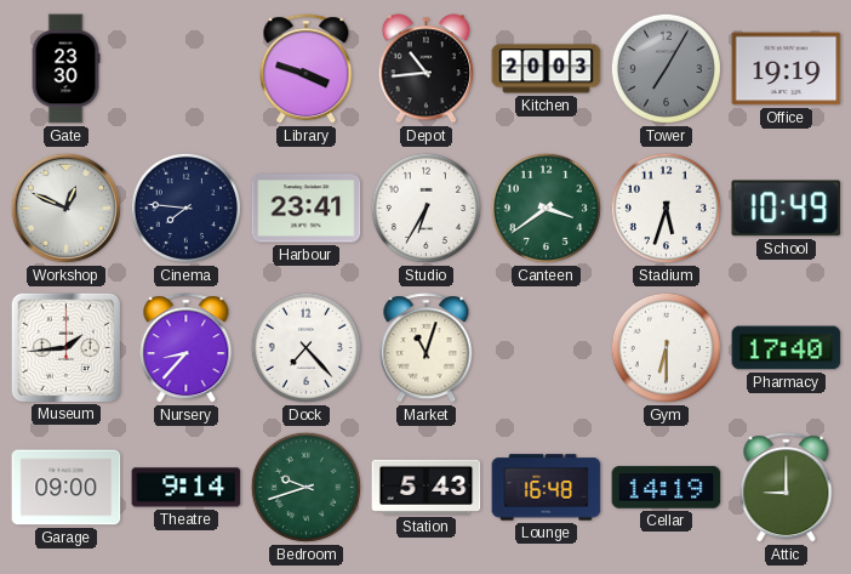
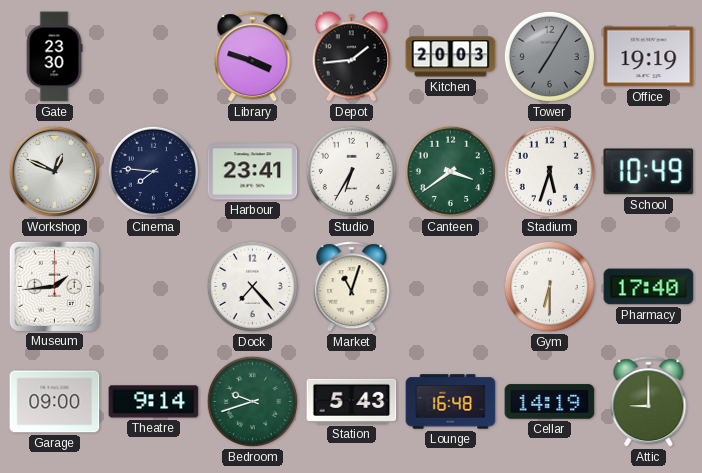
Depot: 10:44 -> 1:44 (351, 57)
Nursery: 8:37 -> none (187, 348)
